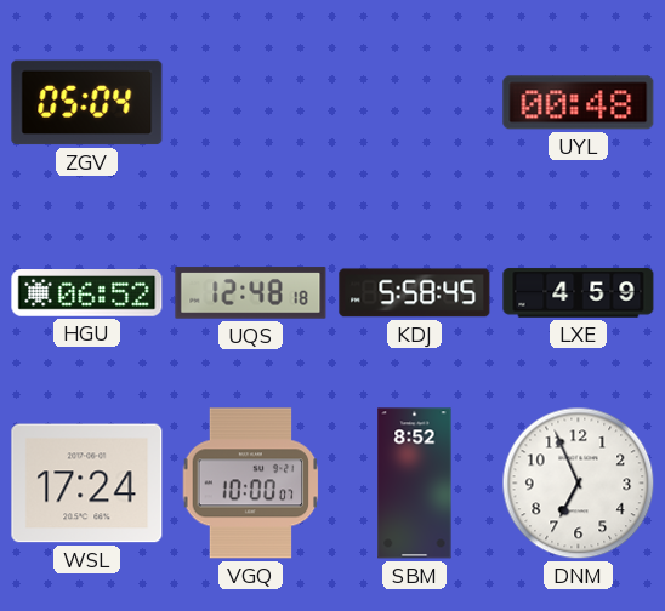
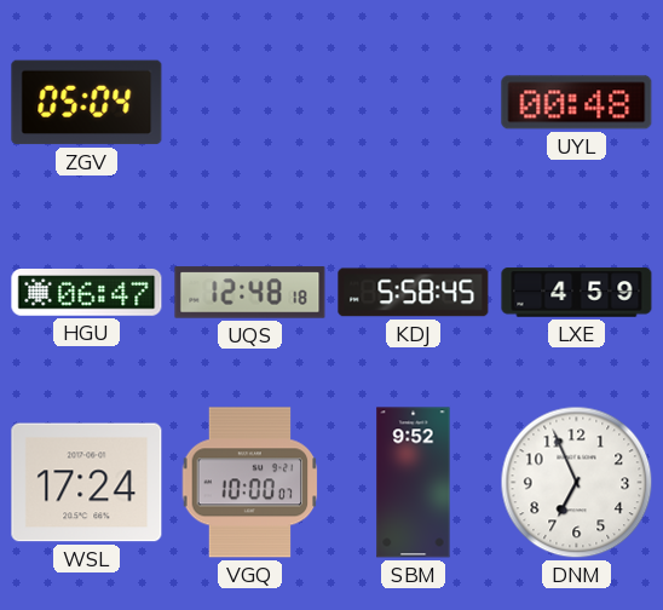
HGU: 06:52 -> 06:47 (87, 293)
SBM: 8:52 -> 9:52 (414, 483)
